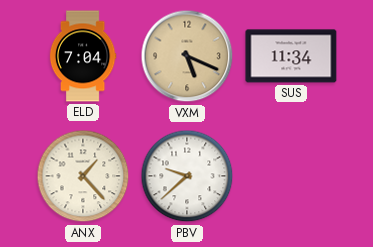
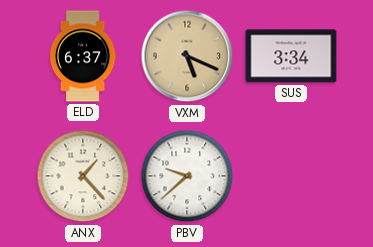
ELD: 7:04 -> 6:37 (83, 56)
SUS: 11:34 -> 3:34 (291, 56)
